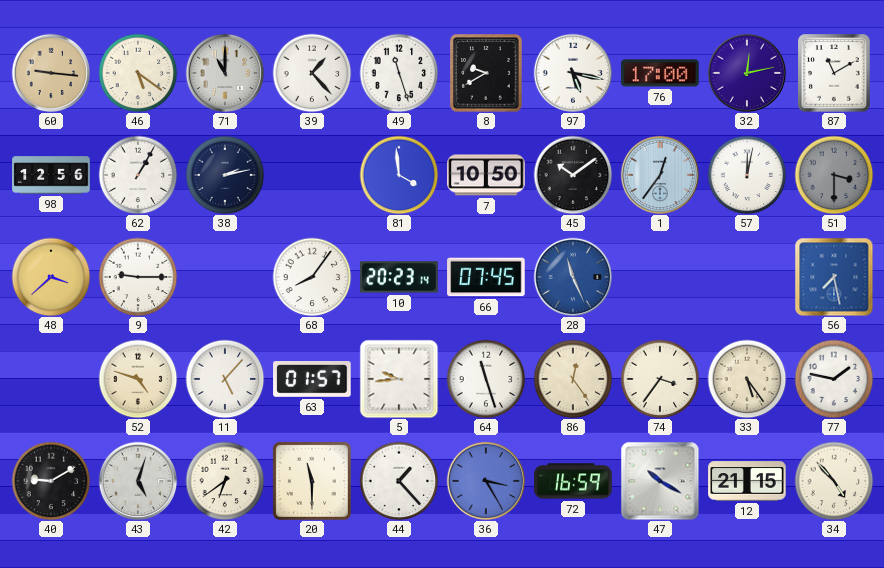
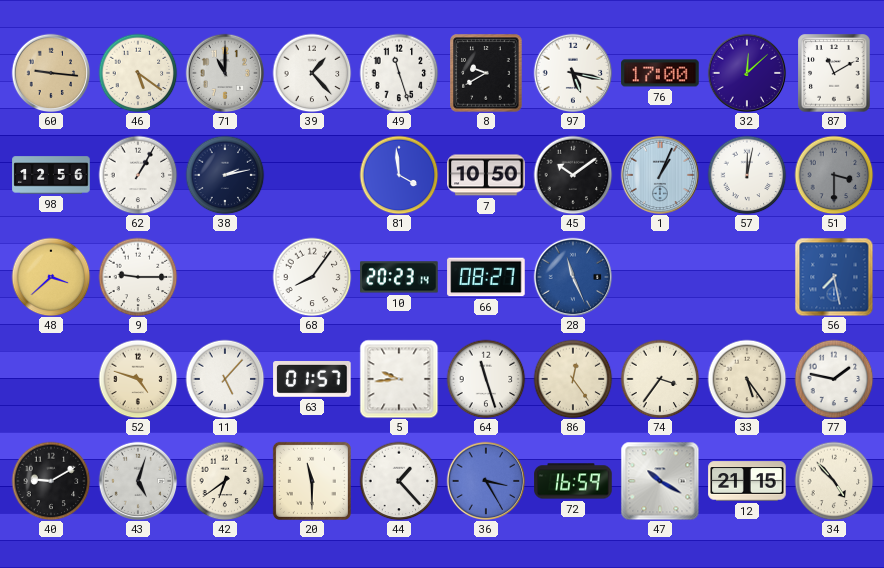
32: 12:13 -> 12:08 (747, 73)
1: 12:36 -> 1:04 (660, 175)
66: 07:45 -> 08:27 (486, 277)
